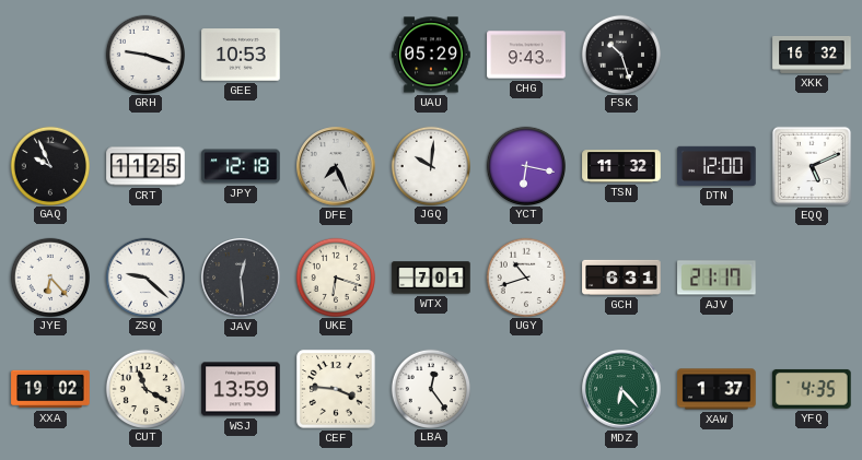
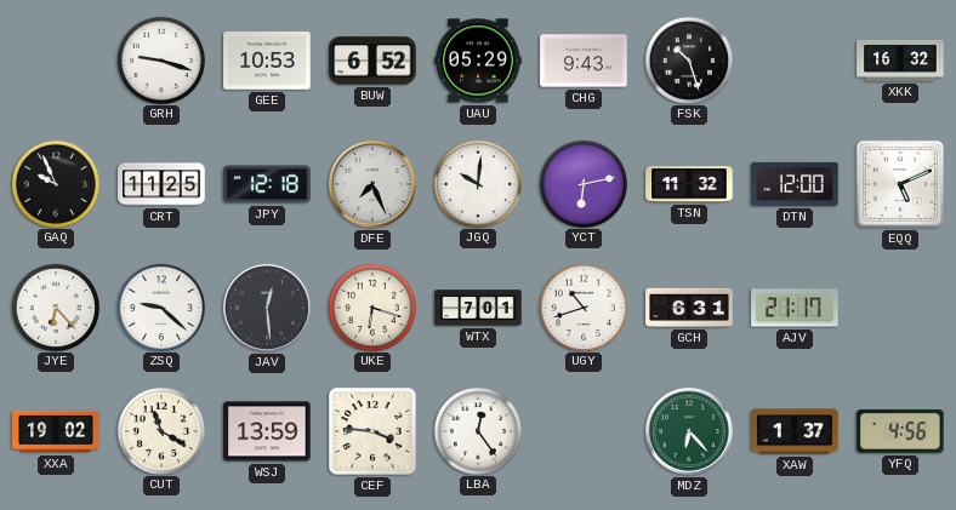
BUW: none -> 6:52 (372, 61)
YCT: 6:17 -> 6:13 (582, 183)
YFQ: 4:35 -> 4:56 (900, 431)
